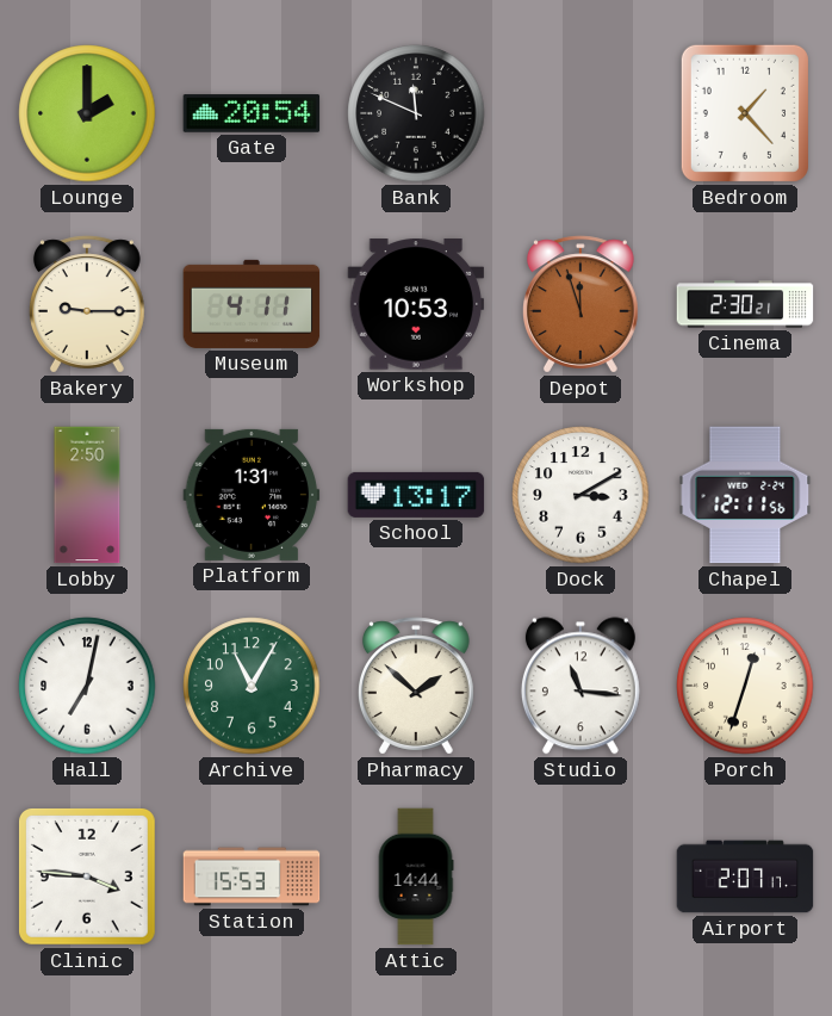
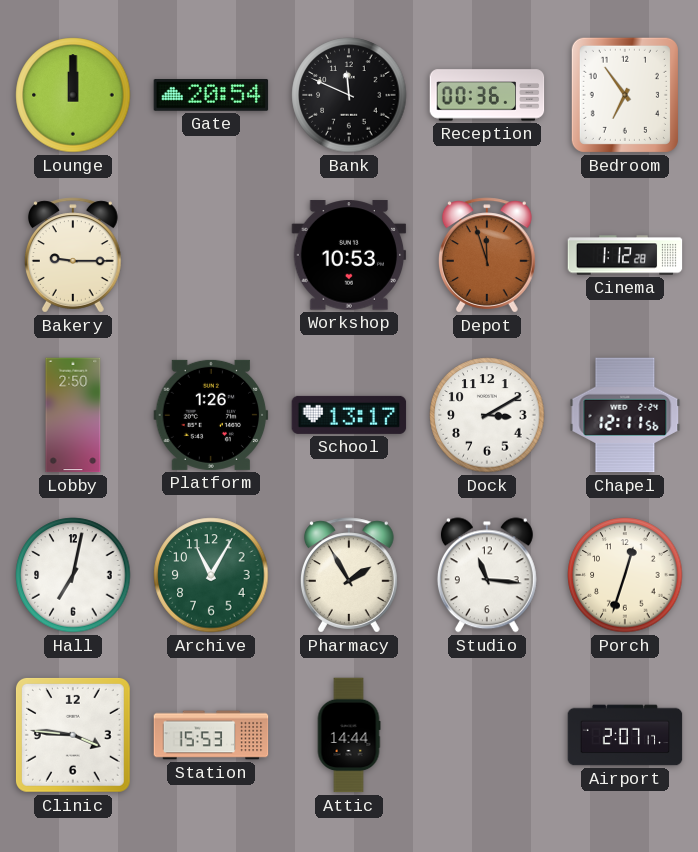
Lounge: 2:00 -> 12:00 (73, 95)
Reception: none -> 00:36 (487, 95)
Bedroom: 1:23 -> 6:54 (625, 95)
Museum: 4:11 -> none (252, 304)
Cinema: 2:30 -> 1:12 (625, 255)
Platform: 1:31 -> 1:26 (211, 415)
Pharmacy: 1:52 -> 1:55 (349, 575)
